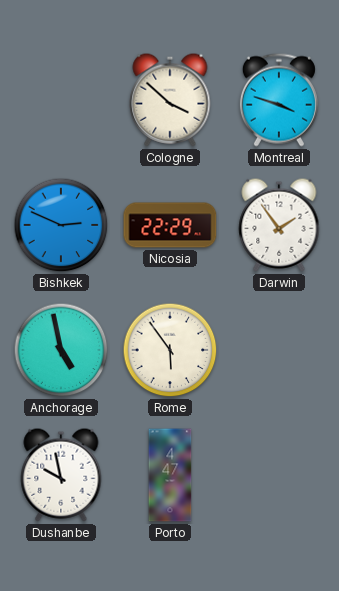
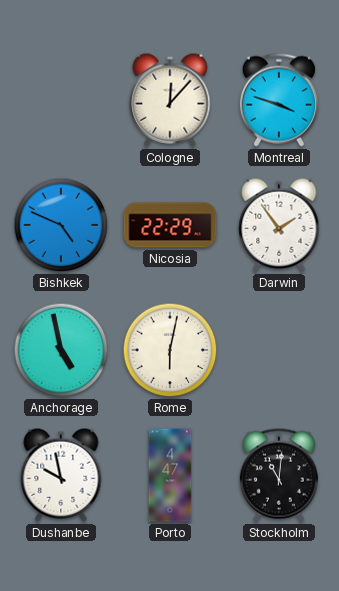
Cologne: 3:52 -> 12:07 (170, 100)
Bishkek: 2:49 -> 4:49 (61, 225)
Rome: 5:54 -> 6:02 (170, 350)
Stockholm: none -> 11:01 (279, 475)
